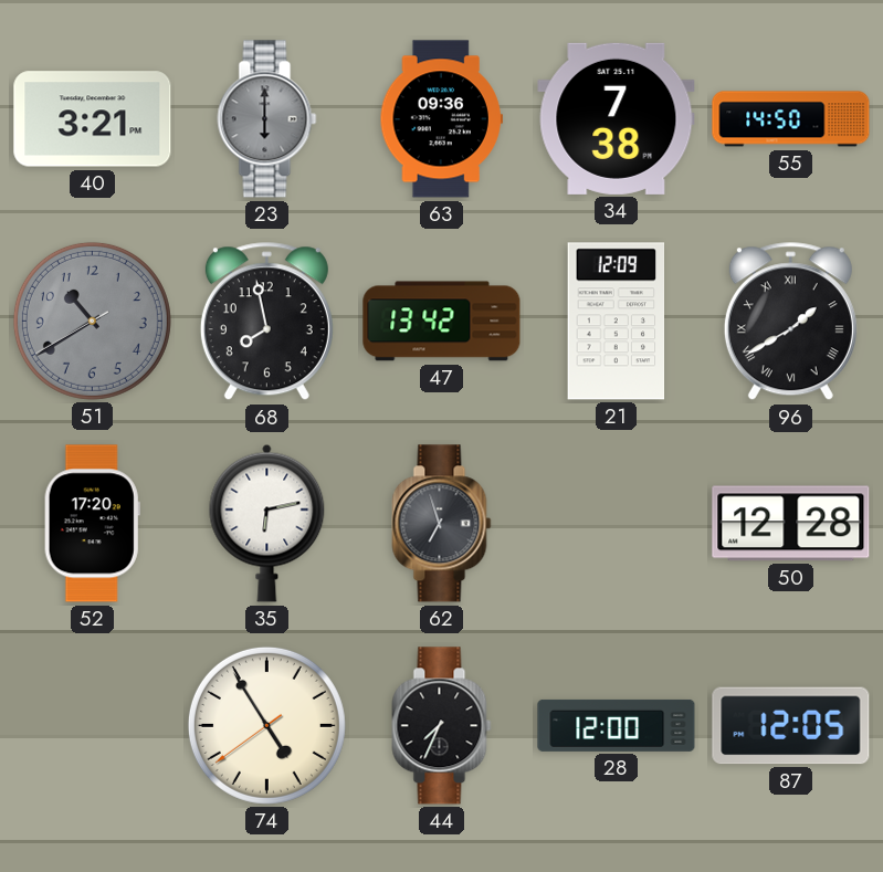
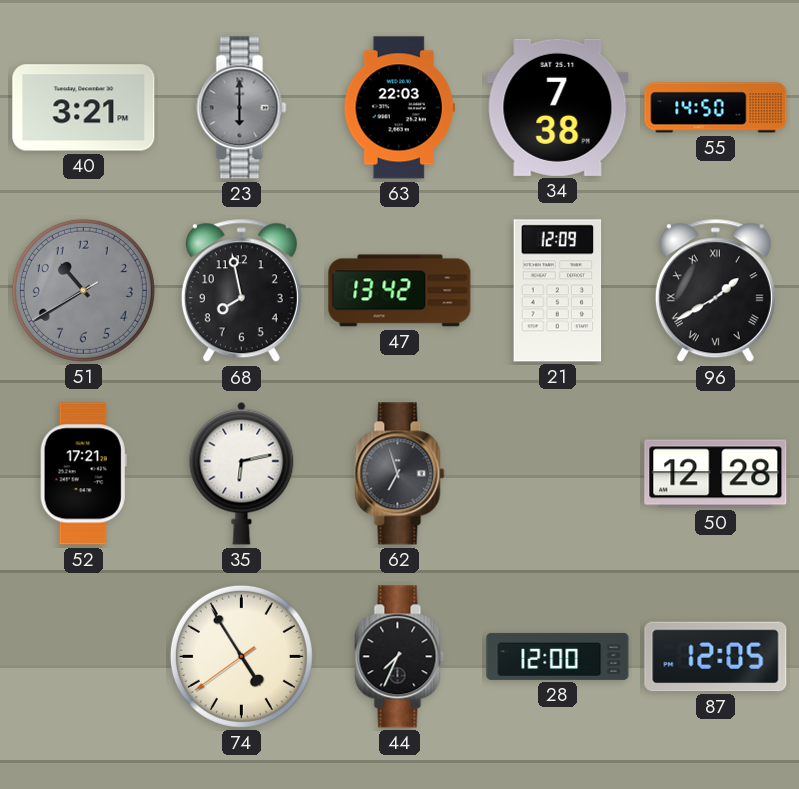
63: 09:36 -> 22:03 (399, 108)
52: 17:20 -> 17:21 (83, 474)
